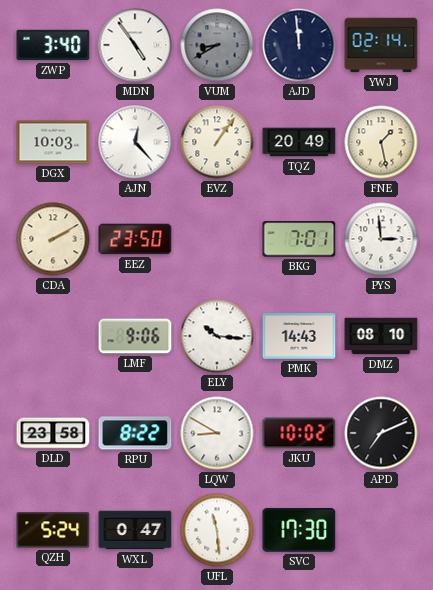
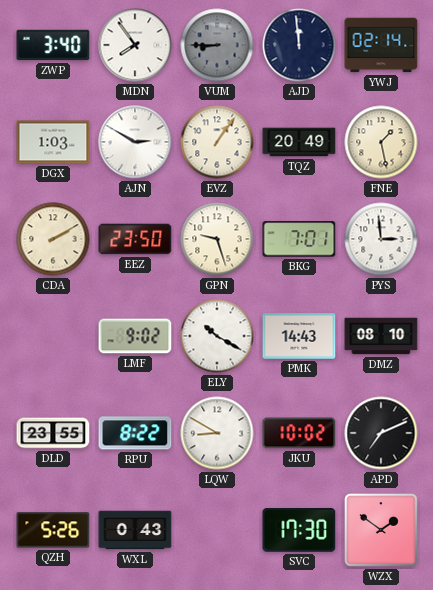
MDN: 4:54 -> 7:54 (135, 45)
VUM: 8:40 -> 8:45 (217, 45)
DGX: 10:03 -> 1:03 (53, 142)
AJN: 12:23 -> 2:50 (135, 142)
GPN: none -> 9:27 (217, 239)
LMF: 9:06 -> 9:02 (135, 336)
ELY: 10:16 -> 10:20 (217, 336)
DLD: 23:58 -> 23:55 (53, 433)
QZH: 5:24 -> 5:26 (53, 530)
WXL: 0:47 -> 0:43 (135, 530)
UFL: 11:29 -> none (217, 530)
WZX: none -> 1:51 (381, 530)
